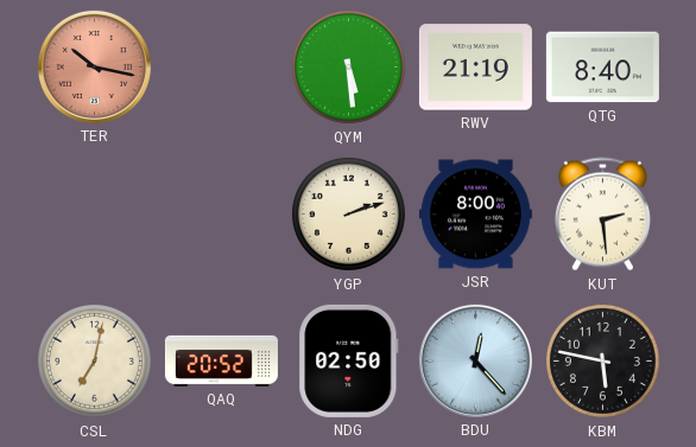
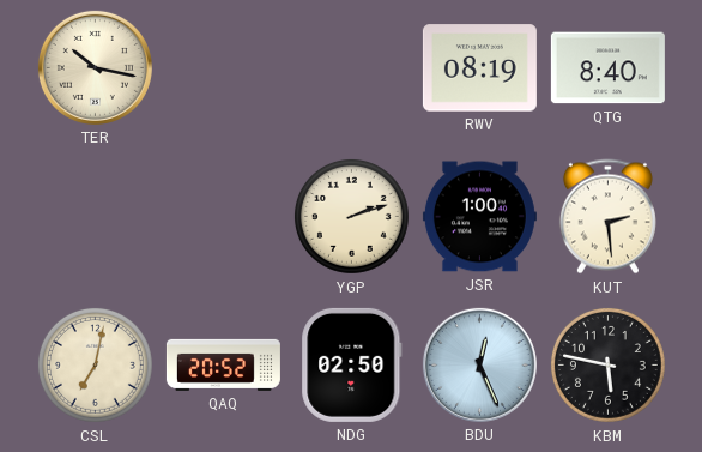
TER dial: salmon -> cream (95, 67)
QYM: 5:29 -> none (348, 66)
RWV: 21:19 -> 08:19 (479, 68)
JSR: 8:00 -> 1:00 (479, 217)
BDU: 12:23 -> 12:26 (479, 364)
